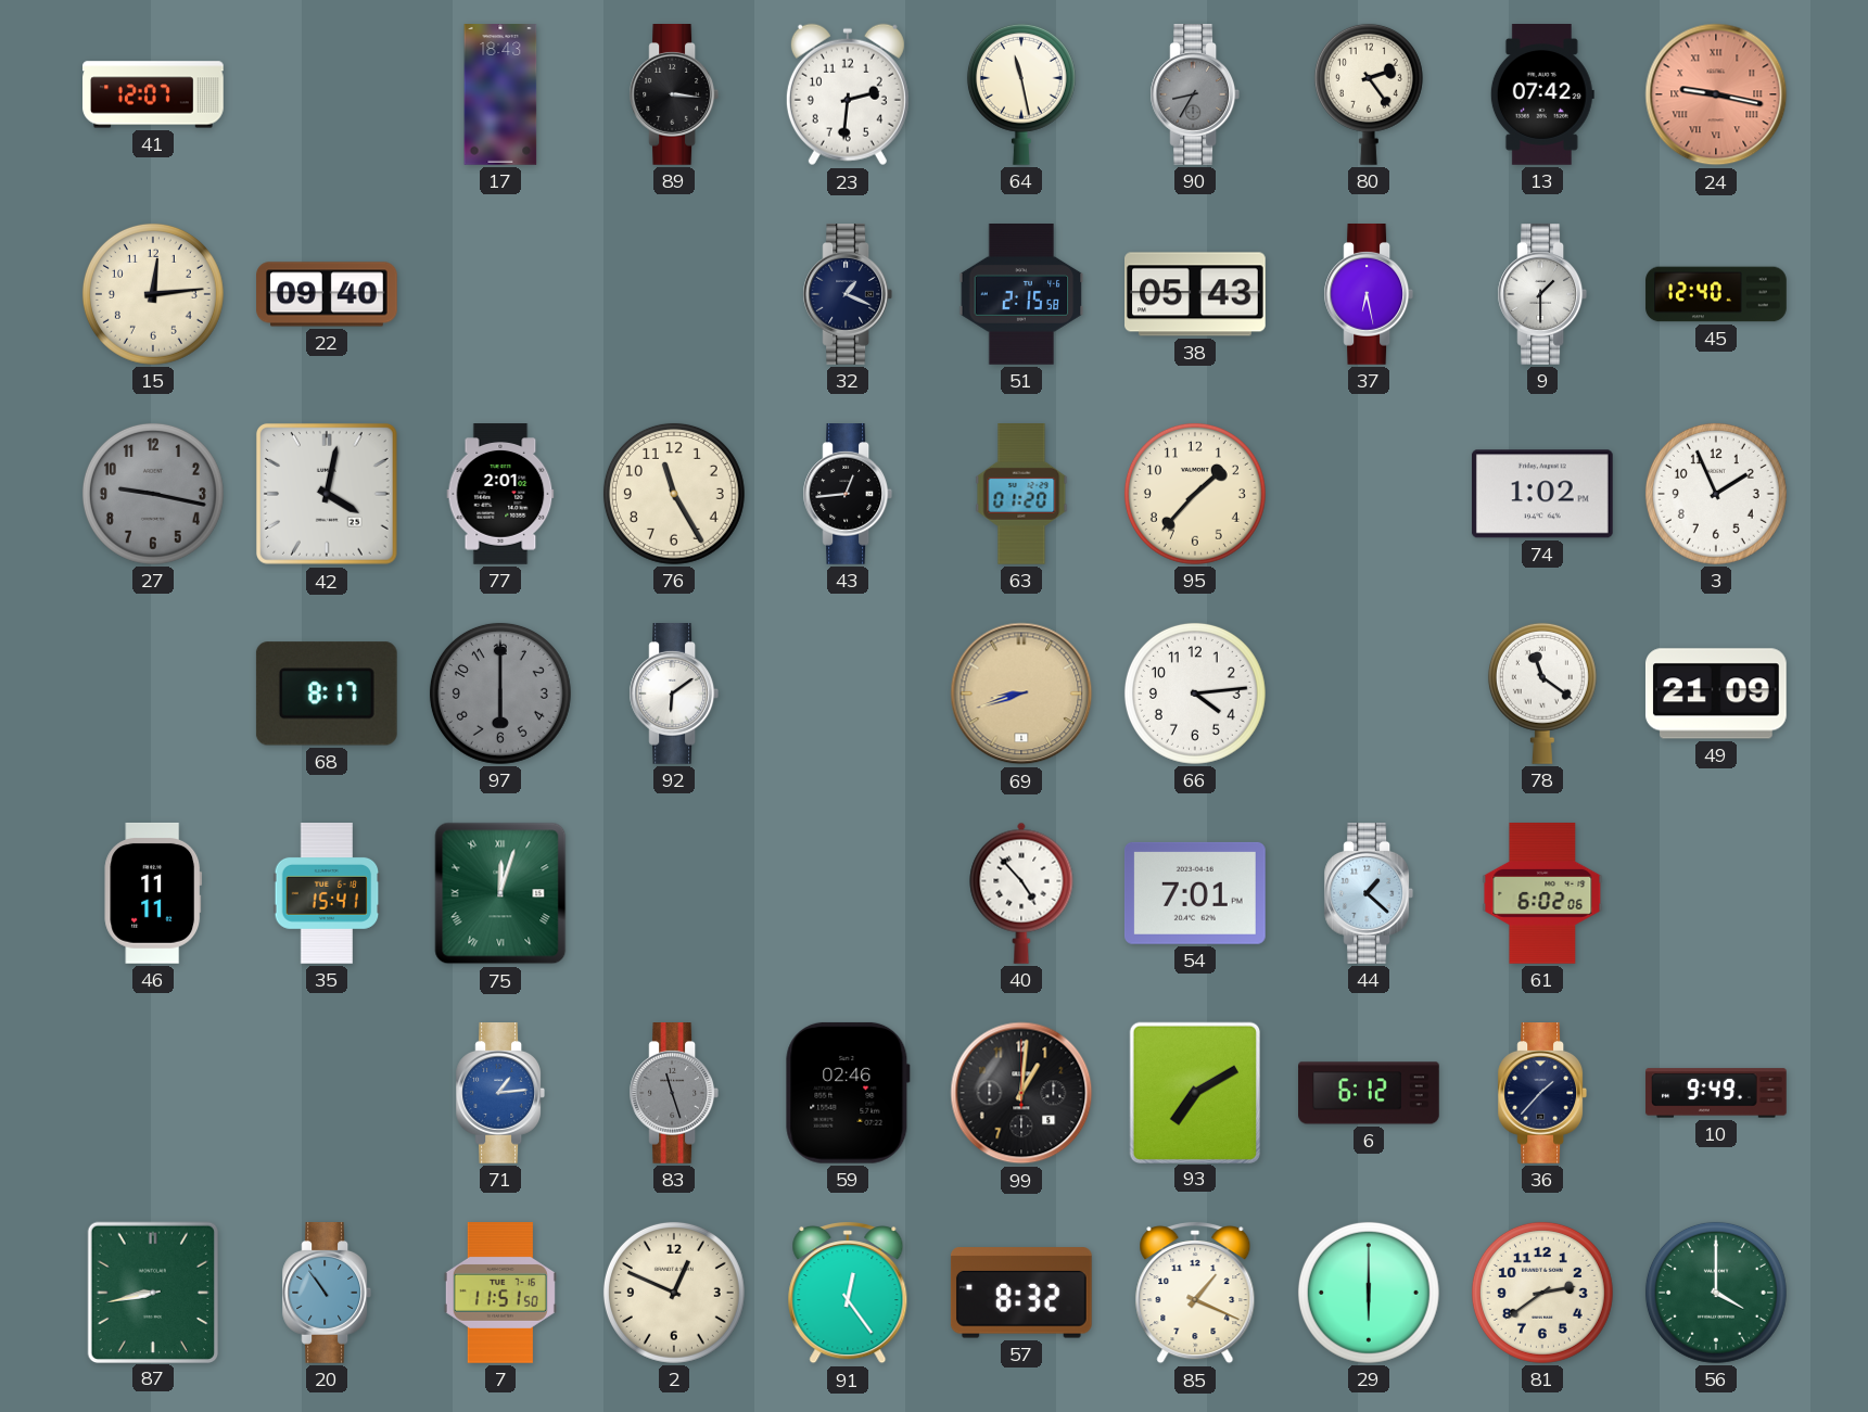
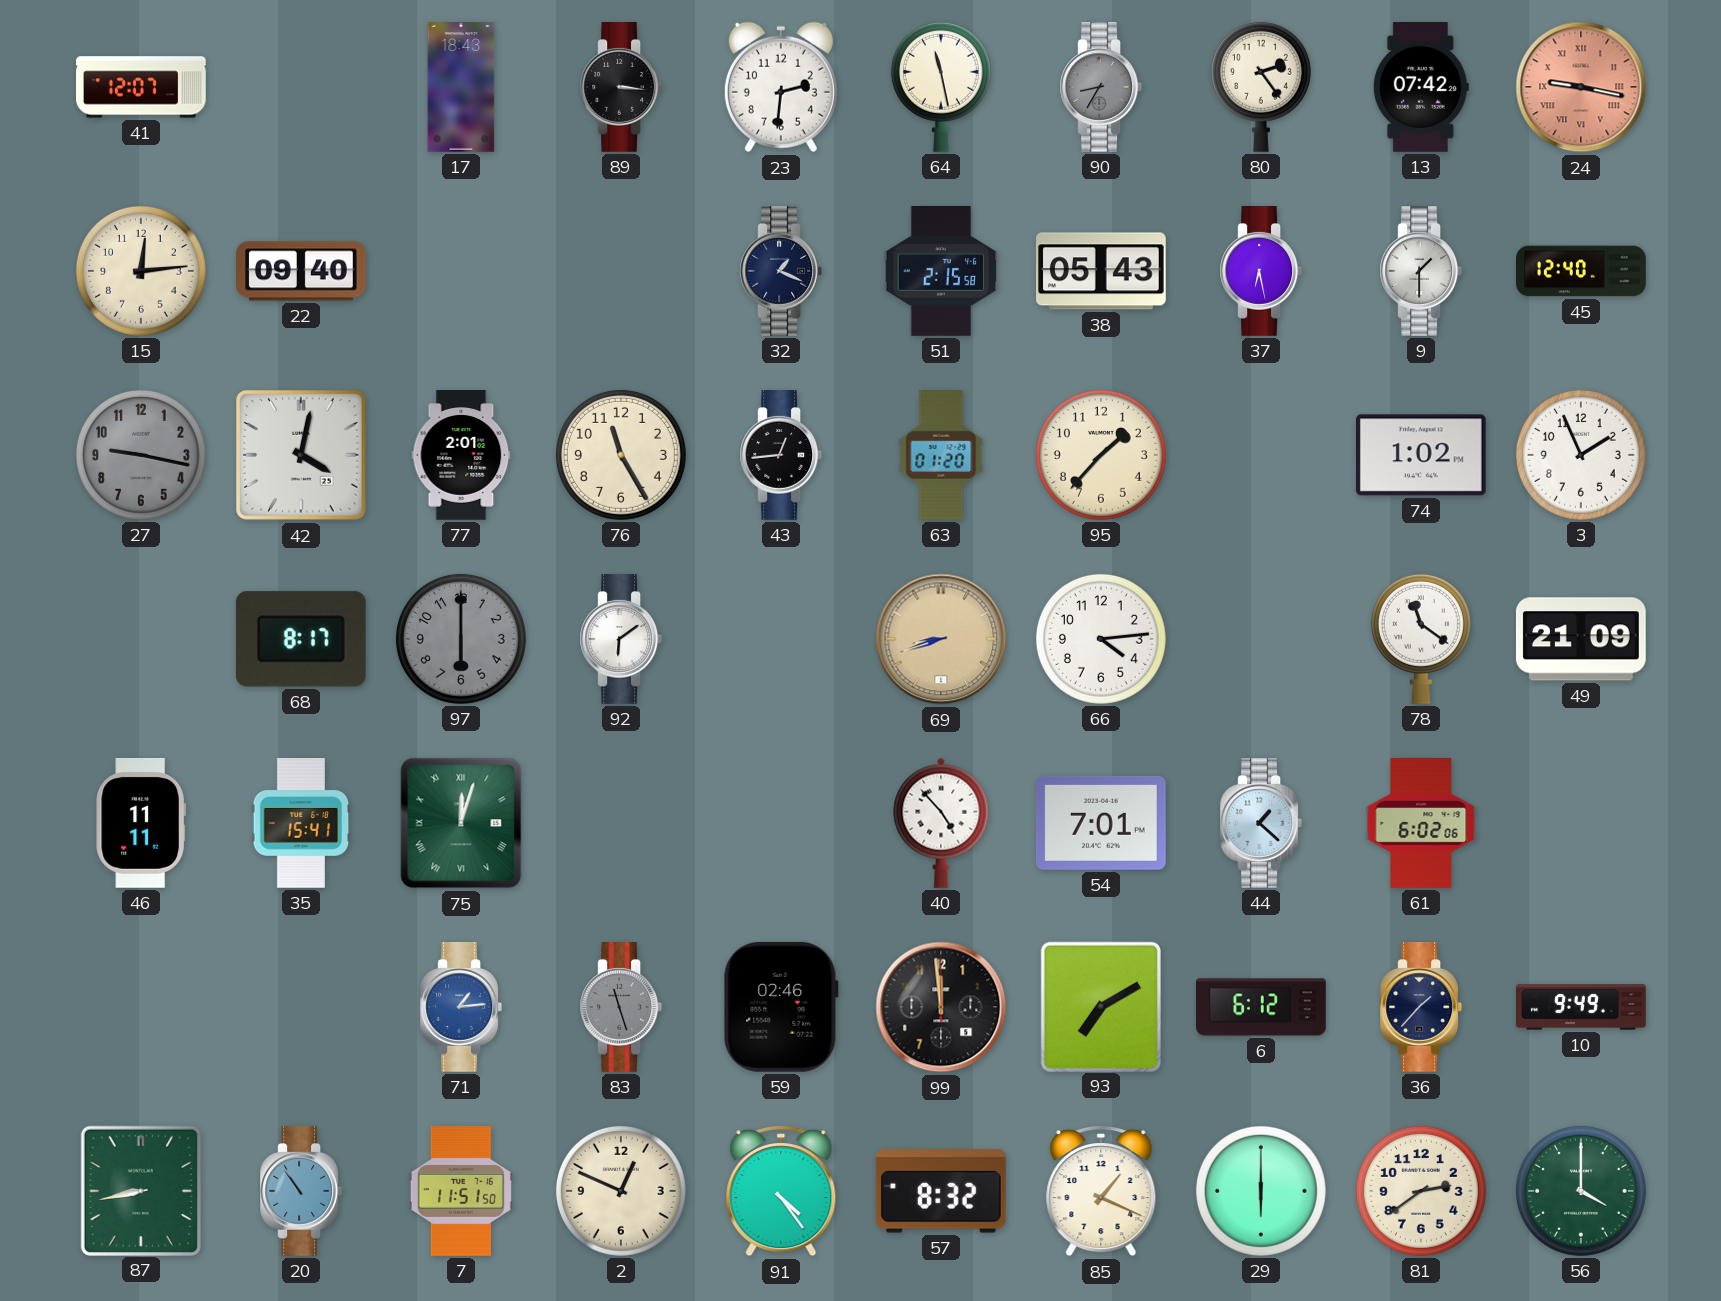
99: 1:01 -> 11:59 (941, 1007)
91: 12:24 -> 4:24 (781, 1191)
